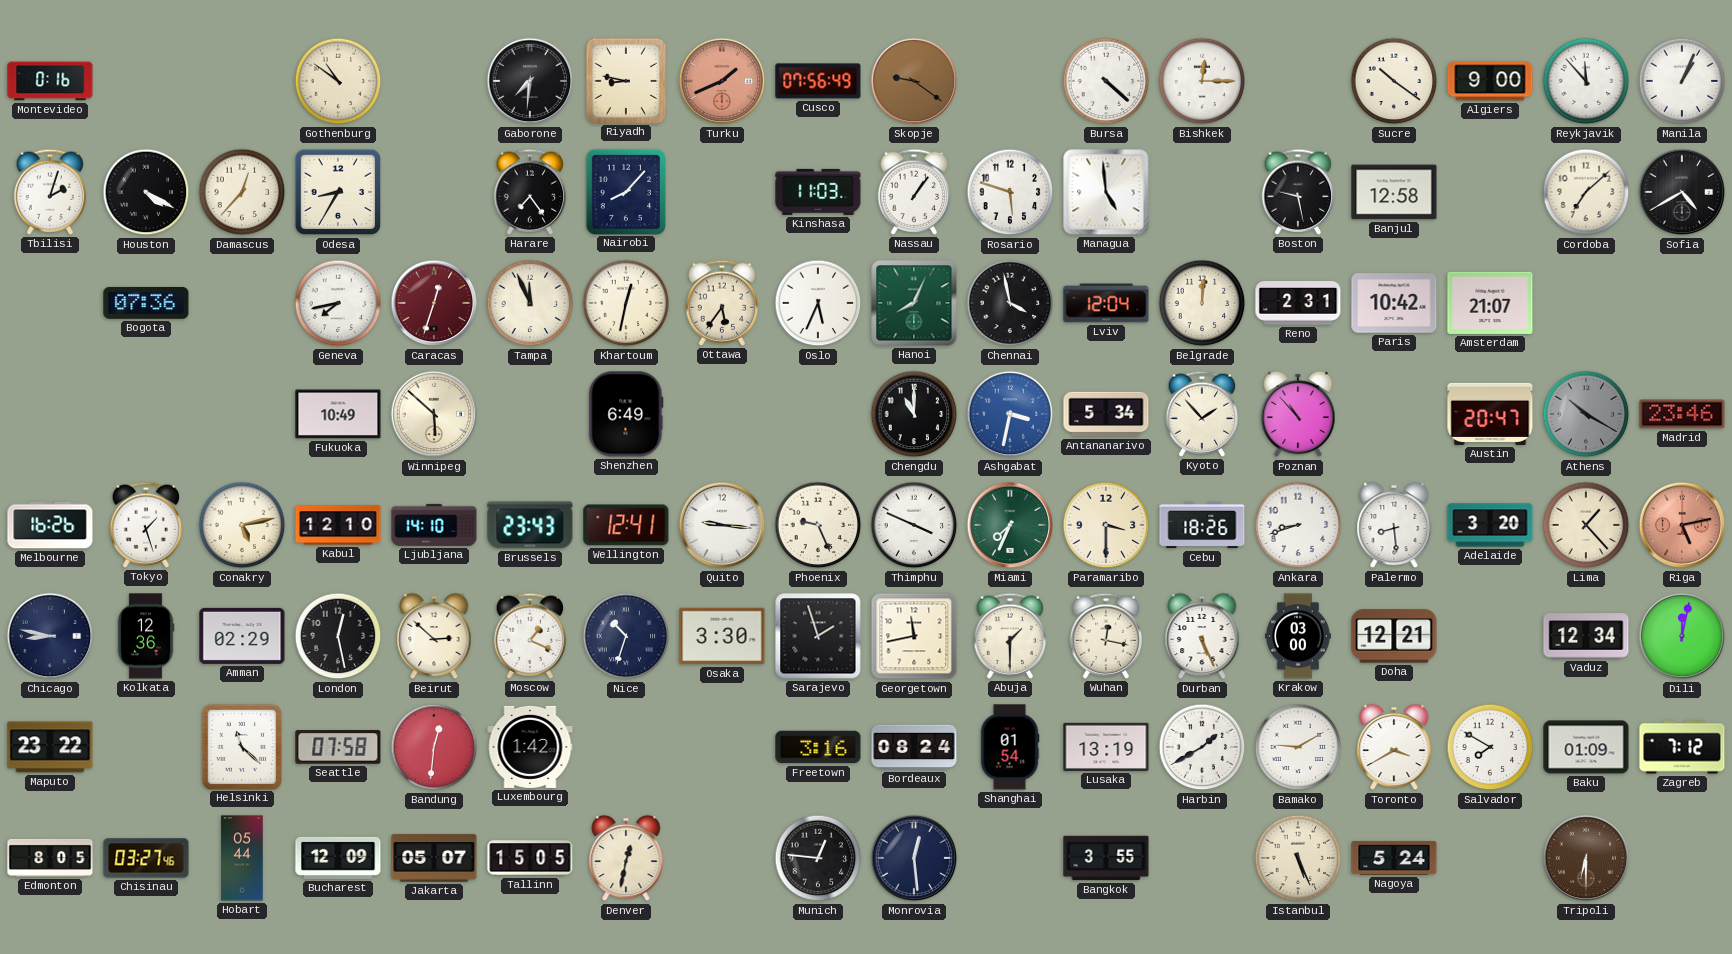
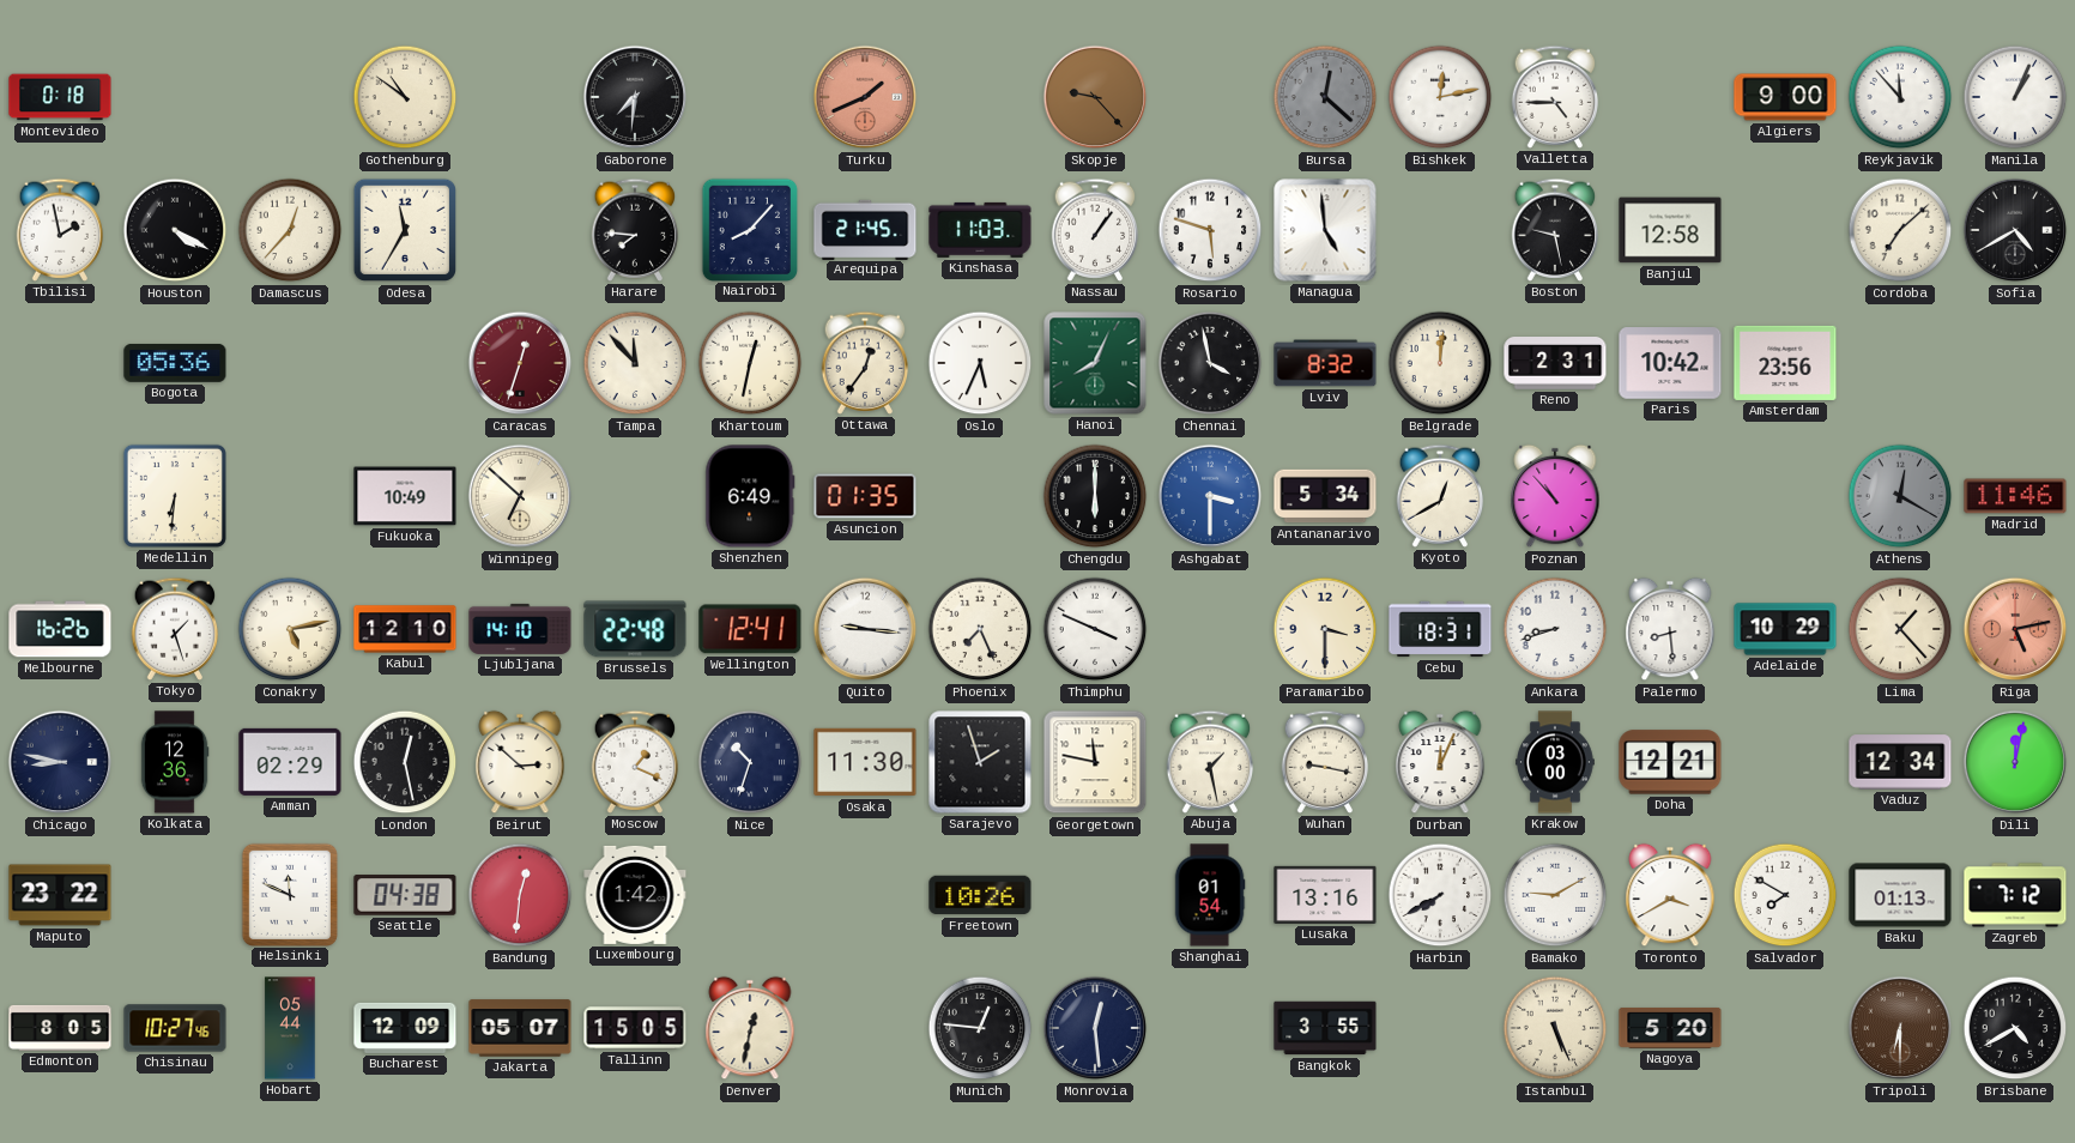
Montevideo: 0:16 -> 0:18 (60, 97)
Riyadh: 8:47 -> none (625, 80)
Cusco: 07:56 -> none (818, 81)
Skopje: 9:21 -> 9:23 (1095, 97)
Bursa: 4:22 -> 12:22 (1325, 97)
Bursa dial: white -> grey (1325, 97)
Bishkek: 12:15 -> 12:13 (1440, 97)
Valletta: none -> 4:45 (1555, 97)
Sucre: 10:21 -> none (1394, 81)
Tbilisi: 2:03 -> 1:58 (60, 230)
Odesa: 8:35 -> 11:35 (405, 230)
Harare: 7:24 -> 7:46 (635, 230)
Arequipa: none -> 21:45 (865, 229)
Bogota: 07:36 -> 05:36 (175, 363)
Geneva: 7:43 -> none (338, 303)
Tampa: 11:56 -> 11:53 (635, 363)
Ottawa: 5:36 -> 12:36 (865, 363)
Lviv: 12:04 -> 8:32 (1325, 363)
Amsterdam: 21:07 -> 23:56 (1785, 363)
Medellin: none -> 6:31 (175, 496)
Winnipeg: 5:52 -> 6:52 (520, 496)
Asuncion: none -> 01:35 (865, 496)
Chengdu: 11:00 -> 6:00 (1095, 496)
Ashgabat: 3:32 -> 3:30 (1210, 496)
Kyoto: 1:53 -> 12:40 (1440, 496)
Austin: 20:47 -> none (1490, 414)
Athens: 10:20 -> 12:20 (1900, 496)
Madrid: 23:46 -> 11:46 (2015, 496)
Brussels: 23:43 -> 22:48 (635, 629)
Phoenix: 9:26 -> 7:26 (980, 629)
Miami: 7:34 -> none (1010, 525)
Cebu: 18:26 -> 18:31 (1440, 629)
Adelaide: 3:20 -> 10:29 (1785, 629)
Osaka: 3:30 -> 11:30 (865, 762)
Georgetown: 11:43 -> 11:47 (1095, 762)
Abuja: 1:30 -> 1:28 (1210, 762)
Wuhan: 12:17 -> 9:17 (1325, 762)
Durban: 5:26 -> 12:04 (1440, 762)
Helsinki: 11:22 -> 11:49 (289, 894)
Seattle: 07:58 -> 04:38 (405, 895)
Freetown: 3:16 -> 10:26 (980, 895)
Bordeaux: 08:24 -> none (914, 747)
Lusaka: 13:19 -> 13:16 (1325, 895)
Harbin: 1:40 -> 7:40 (1440, 895)
Baku: 01:09 -> 01:13 (1900, 895)
Chisinau: 03:27 -> 10:27 (175, 1028)
Nagoya: 5:24 -> 5:20 (1670, 1028)
Brisbane: none -> 4:40 (2015, 1028)
